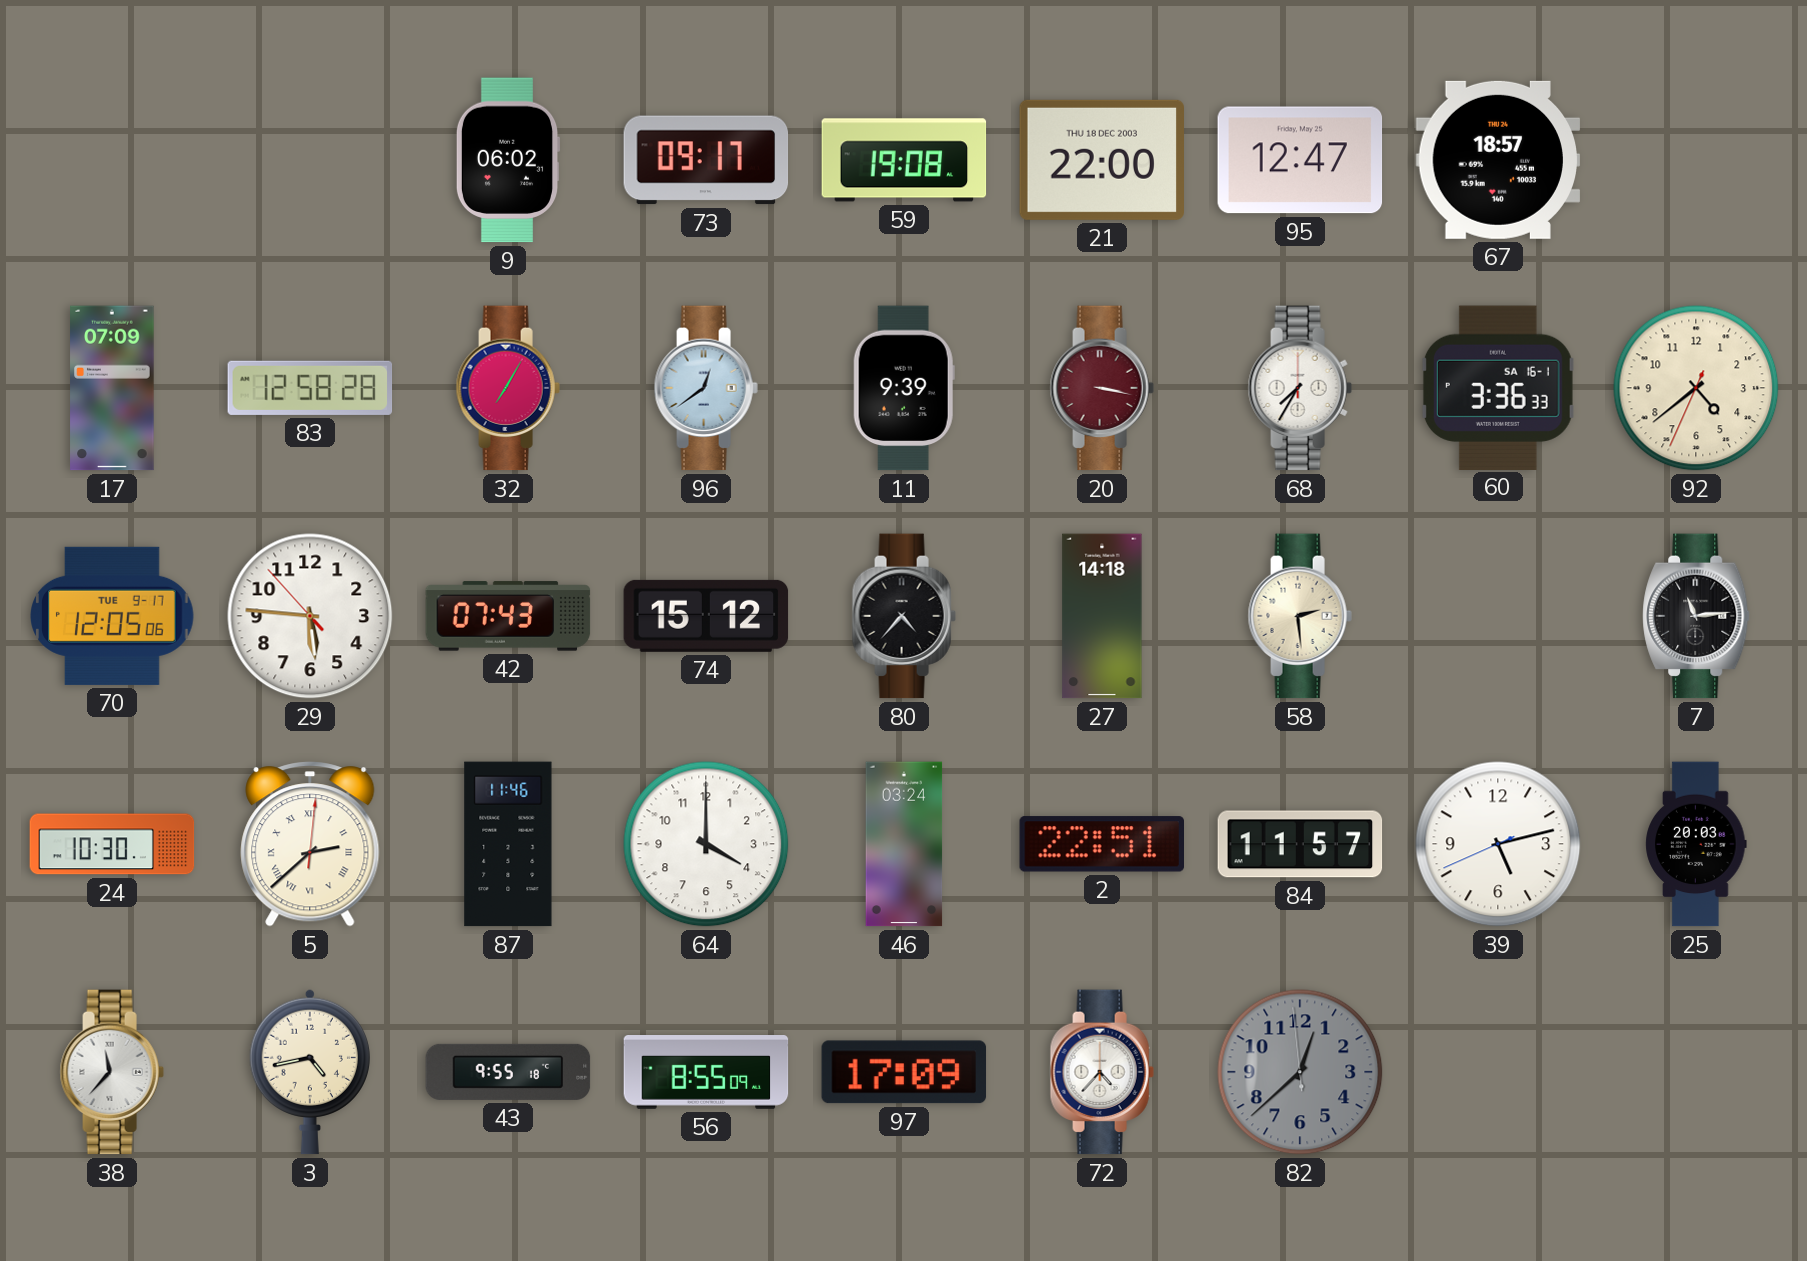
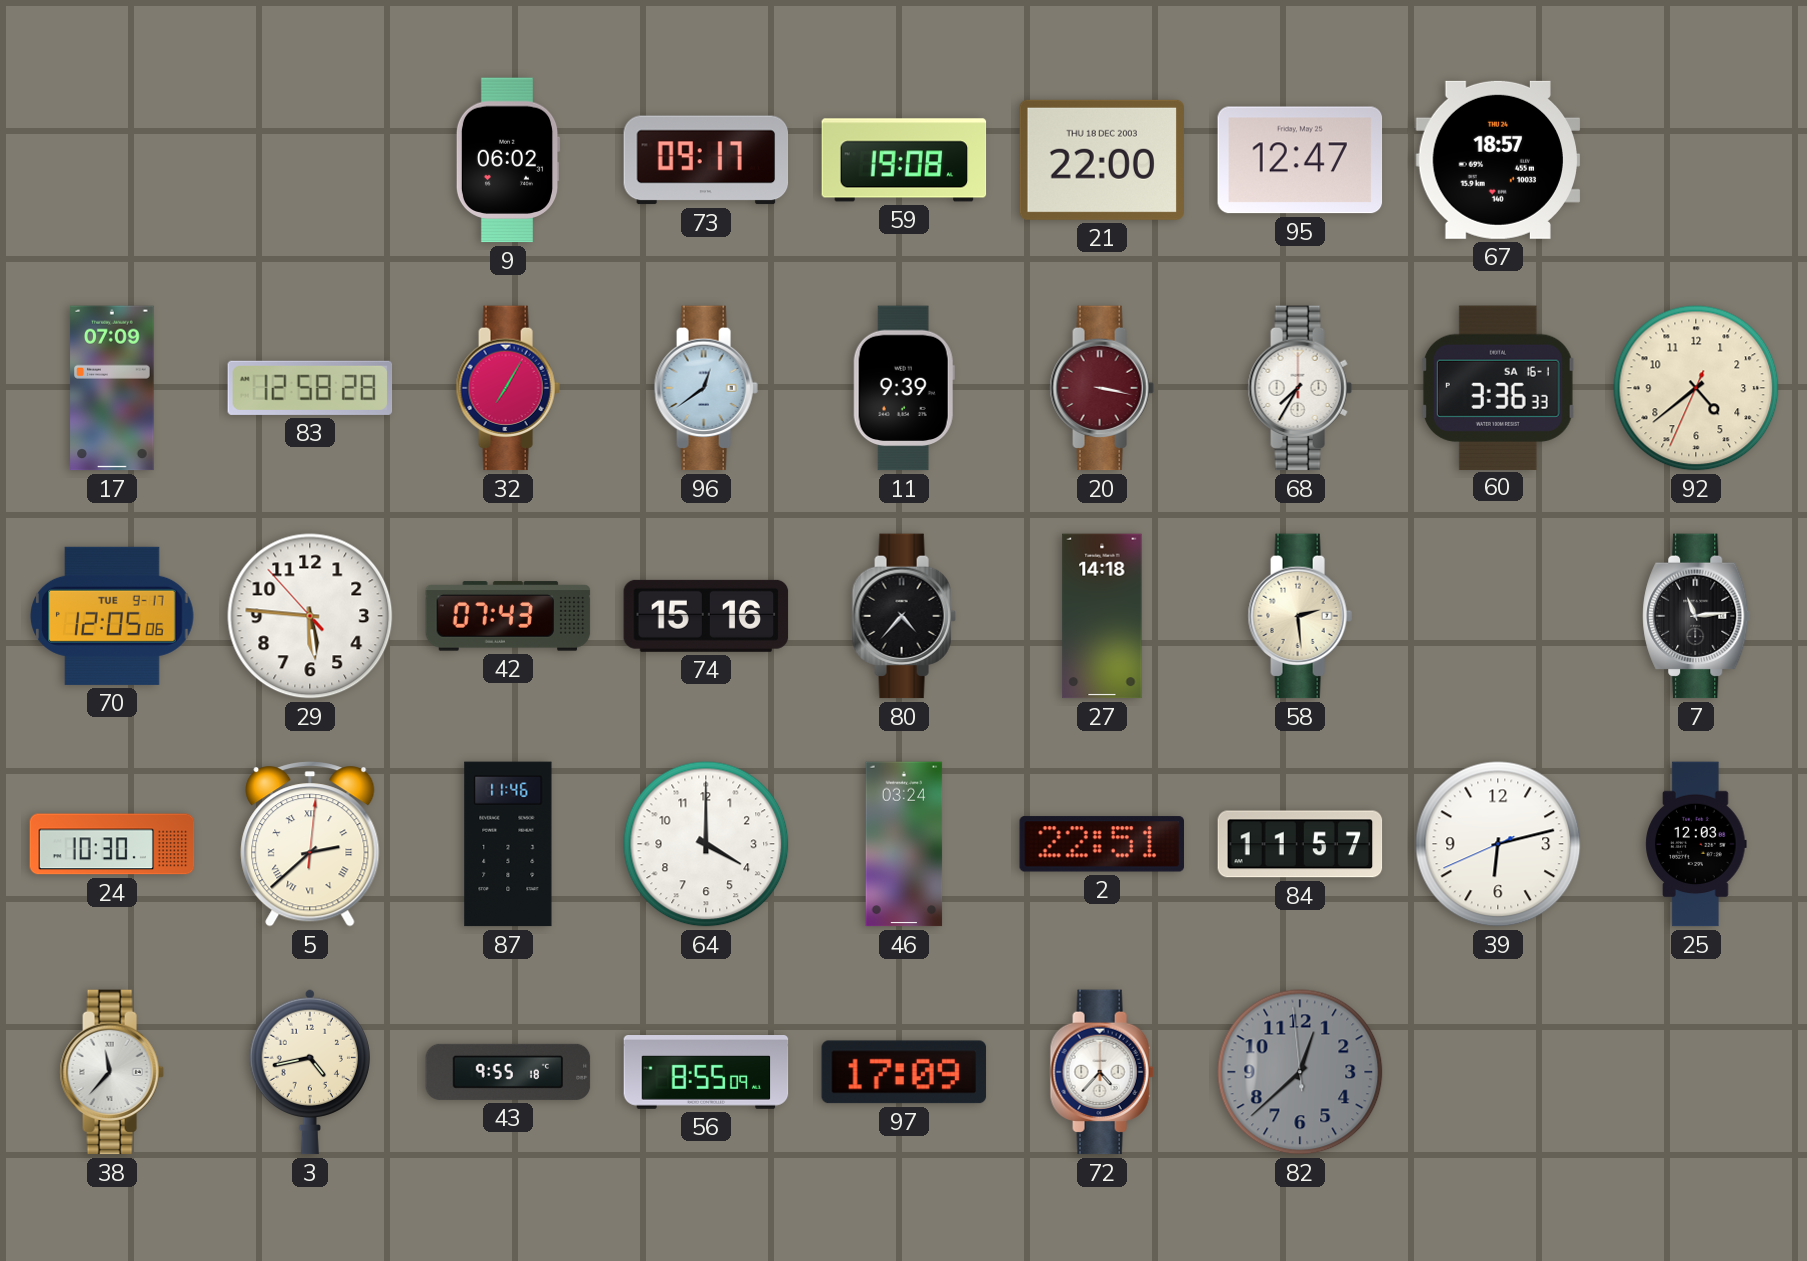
74: 15:12 -> 15:16 (706, 616)
39: 5:12 -> 6:12 (1498, 844)
25: 20:03 -> 12:03 (1696, 844)
